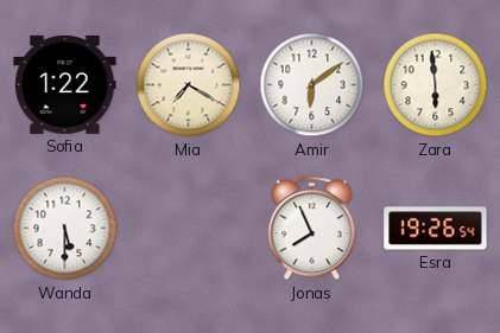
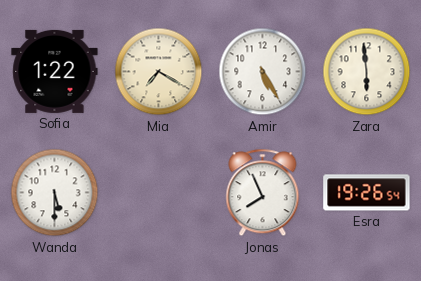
Amir: 6:09 -> 5:25 (263, 72)
